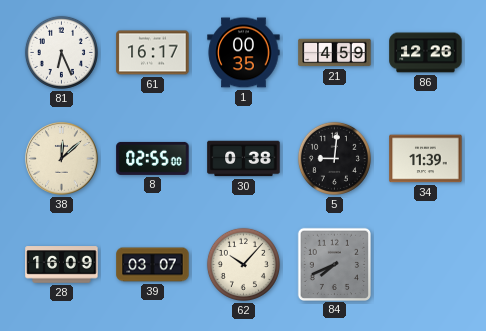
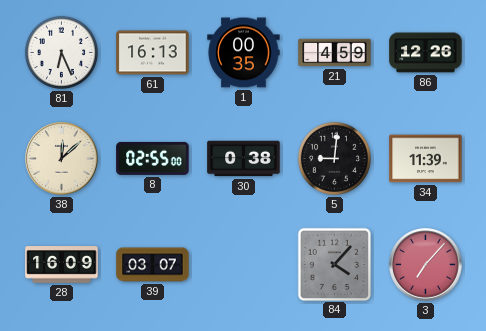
61: 16:17 -> 16:13 (153, 53)
62: 10:07 -> none (243, 264)
84: 7:41 -> 4:07 (334, 264)
3: none -> 7:07 (426, 265)
